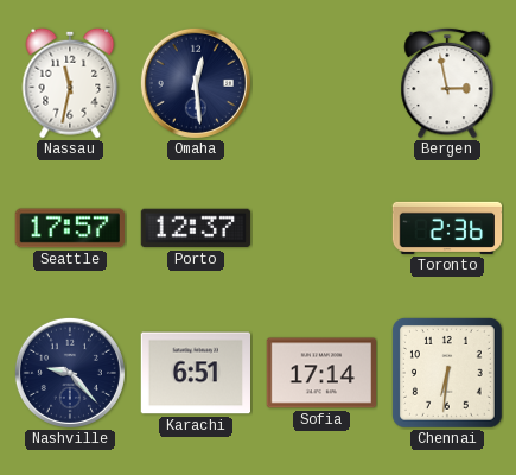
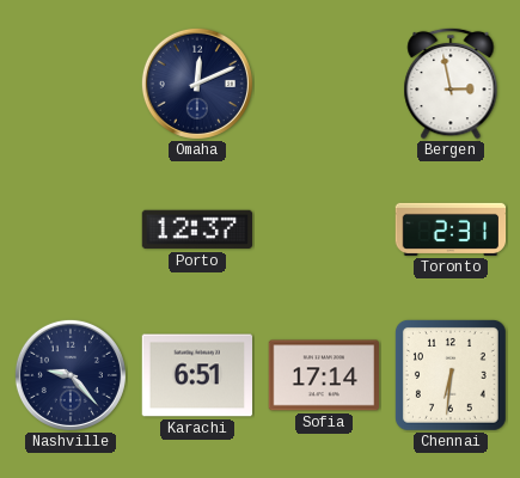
Nassau: 11:32 -> none (70, 83)
Omaha: 12:29 -> 12:11 (197, 84)
Seattle: 17:57 -> none (69, 228)
Toronto: 2:36 -> 2:31 (451, 229)
